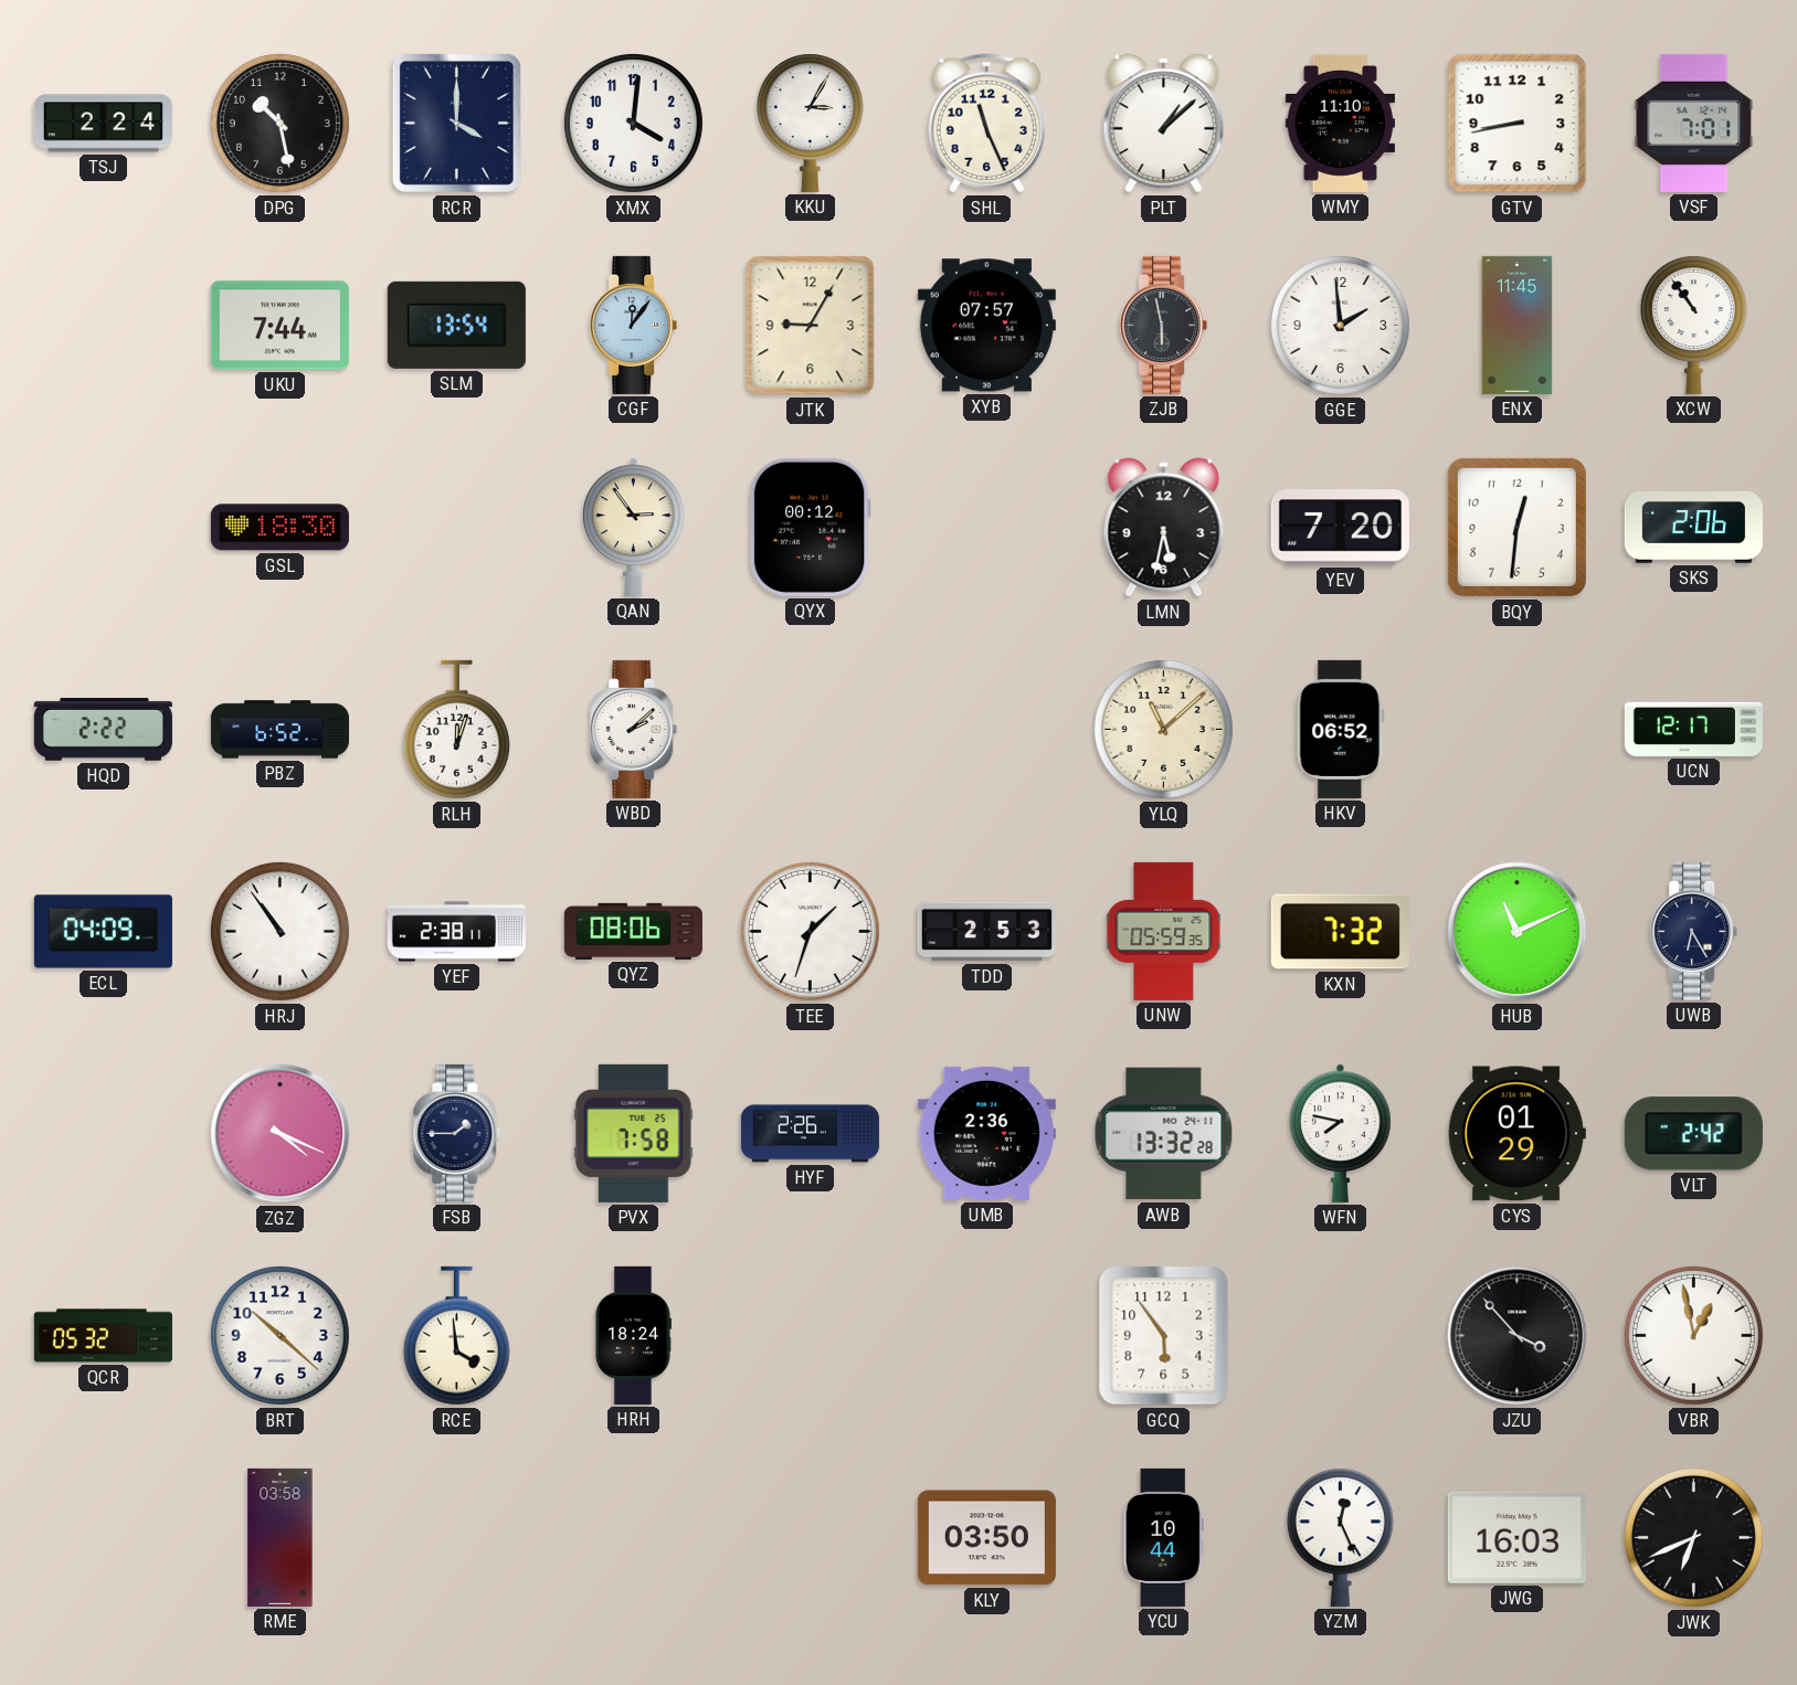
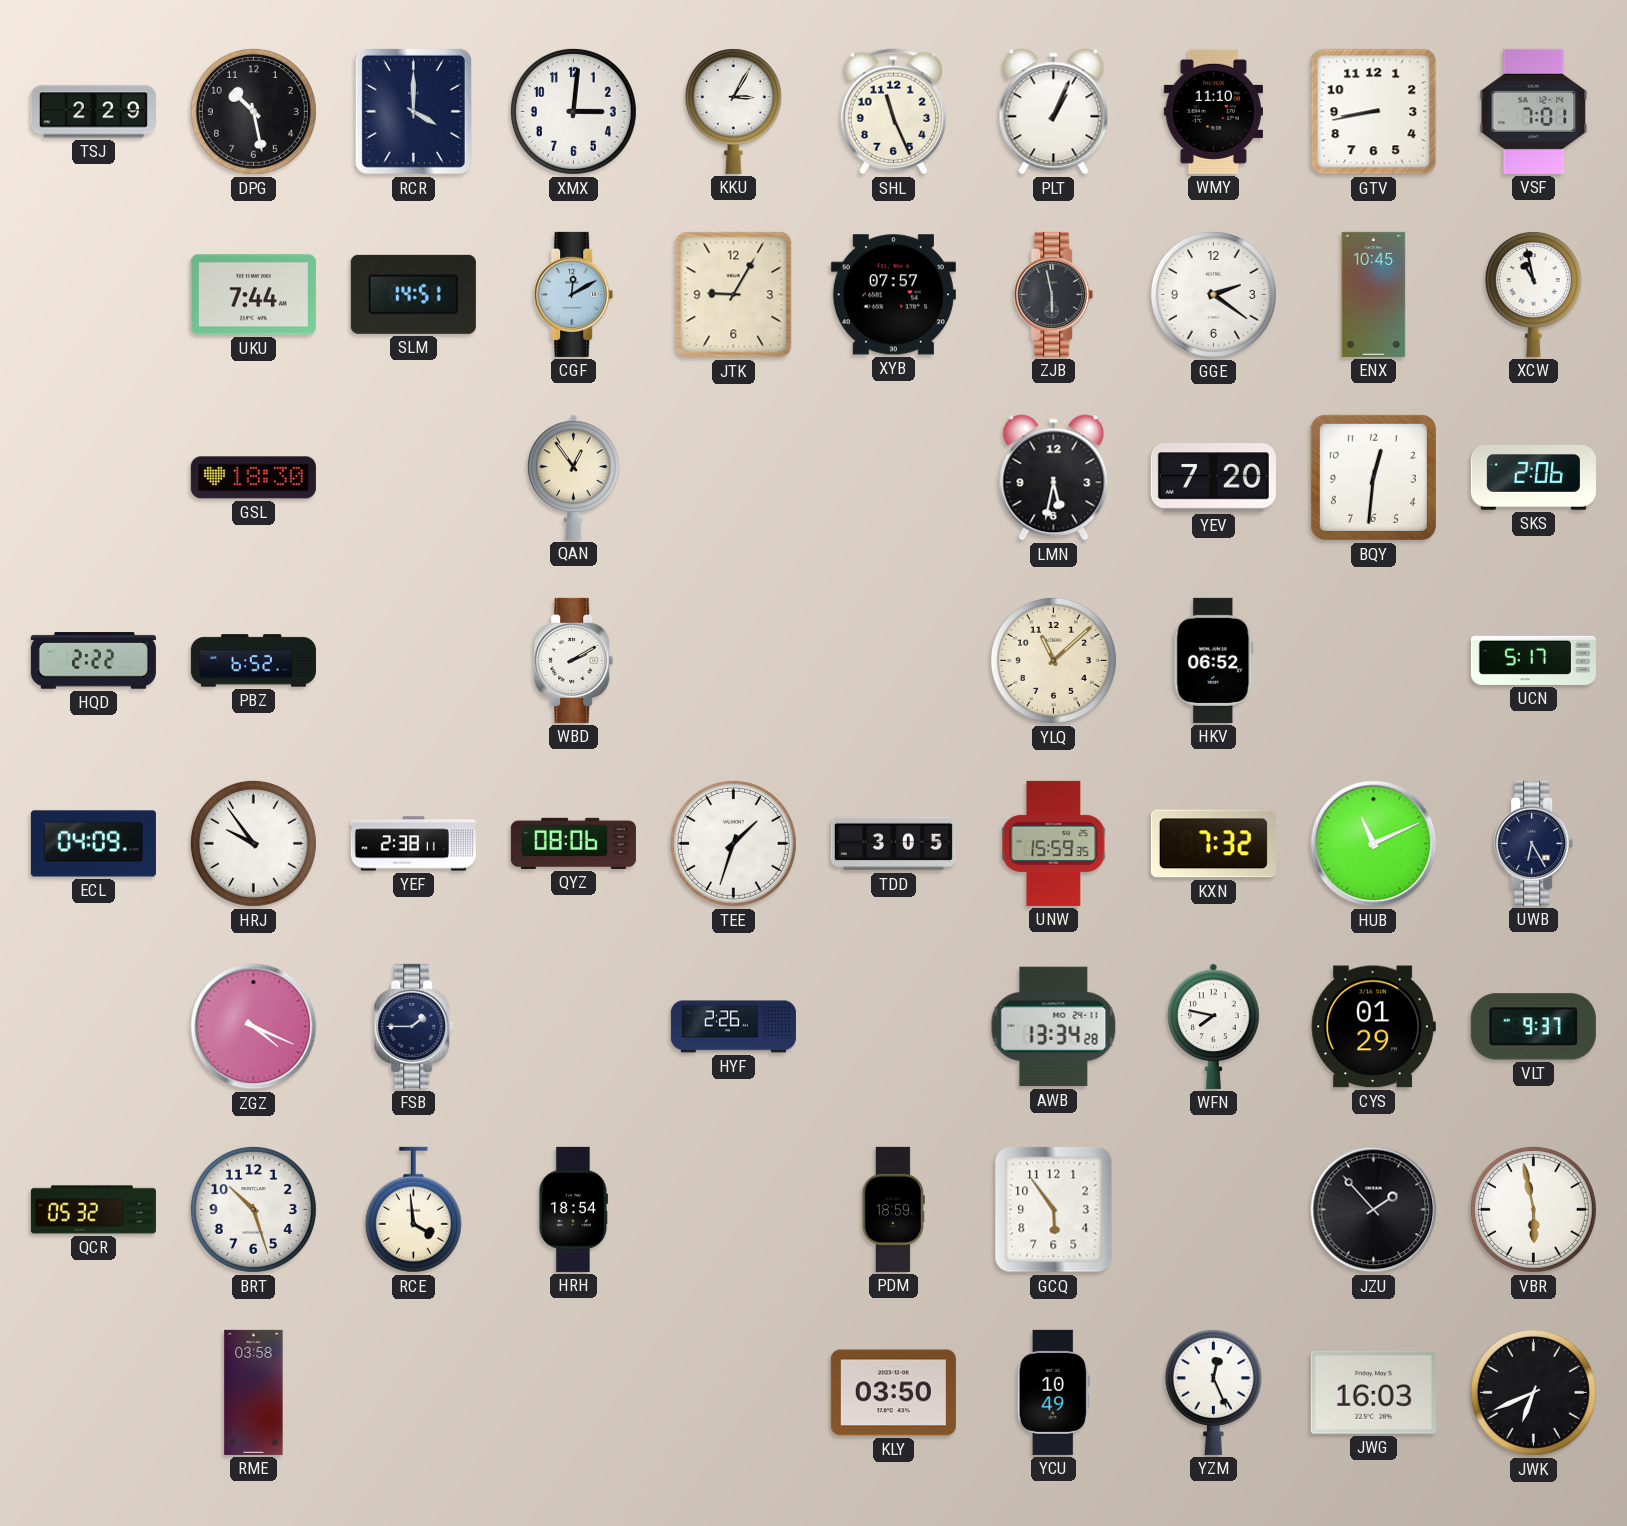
TSJ: 2:24 -> 2:29 (93, 112)
XMX: 4:01 -> 3:01 (573, 111)
PLT: 1:08 -> 1:04 (1054, 112)
SLM: 13:54 -> 14:51 (413, 294)
CGF: 12:06 -> 12:10 (574, 294)
GGE: 1:59 -> 2:21 (1213, 294)
ENX: 11:45 -> 10:45 (1374, 294)
XCW: 10:54 -> 10:58 (1533, 294)
QAN: 2:54 -> 12:54 (574, 477)
QYX: 00:12 -> none (810, 527)
RLH: 12:03 -> none (456, 730)
WBD: 2:08 -> 2:10 (574, 660)
UCN: 12:17 -> 5:17 (1533, 660)
HRJ: 10:54 -> 9:54 (253, 843)
TDD: 2:53 -> 3:05 (893, 844)
UNW: 05:59 -> 15:59 (1054, 843)
PVX: 7:58 -> none (634, 1133)
UMB: 2:36 -> none (986, 1133)
AWB: 13:32 -> 13:34 (1054, 1027)
VLT: 2:42 -> 9:37 (1533, 1027)
BRT: 10:22 -> 10:27 (253, 1209)
HRH: 18:24 -> 18:54 (573, 1209)
PDM: none -> 18:59 (893, 1209)
JZU: 3:53 -> 1:53 (1374, 1210)
VBR: 12:58 -> 5:58 (1533, 1209)
YCU: 10:44 -> 10:49 (1053, 1392)
